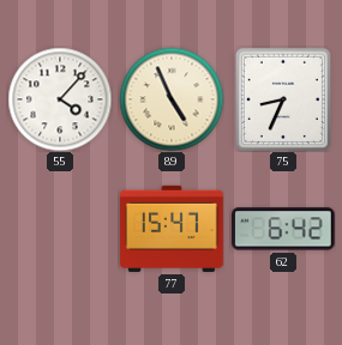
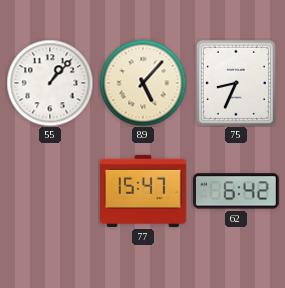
55: 4:07 -> 1:07 (50, 83)
89: 4:56 -> 5:07 (143, 83)
